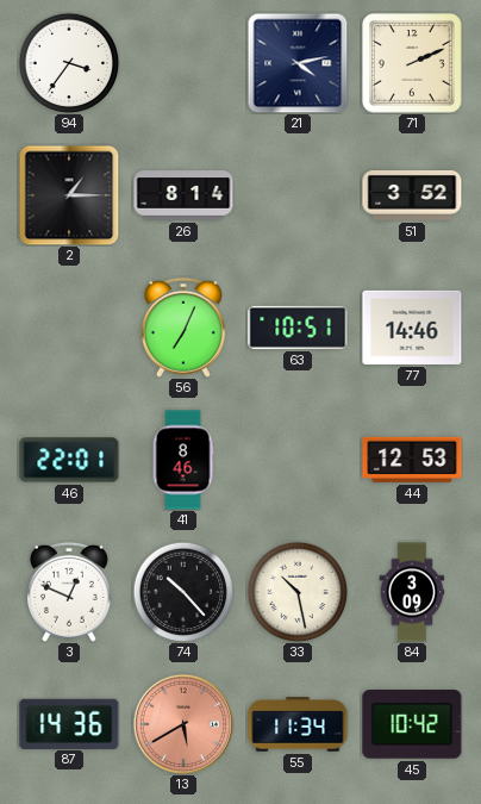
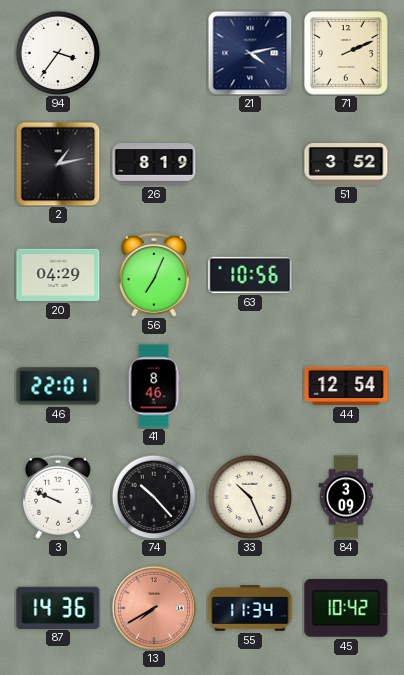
2: 1:15 -> 1:13 (58, 164)
26: 8:14 -> 8:19 (154, 164)
20: none -> 04:29 (58, 275)
63: 10:51 -> 10:56 (250, 275)
77: 14:46 -> none (412, 328)
44: 12:53 -> 12:54 (346, 386)
3: 12:49 -> 9:49 (58, 497)
33: 10:28 -> 10:26 (250, 497)
13: 5:40 -> 7:40 (154, 608)
